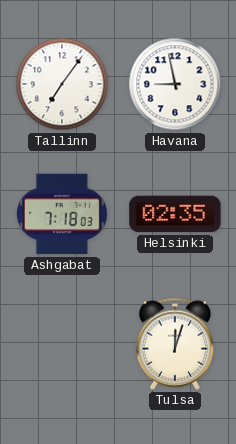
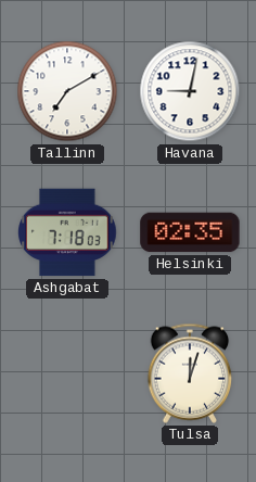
Tallinn: 7:06 -> 7:10 (67, 91)
Havana: 8:58 -> 9:02 (190, 91)
